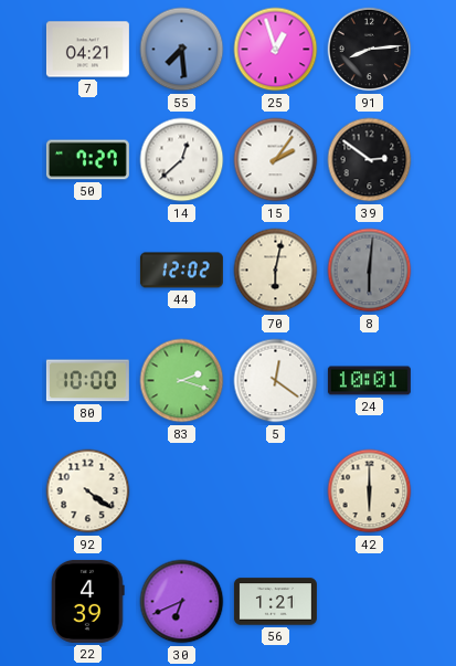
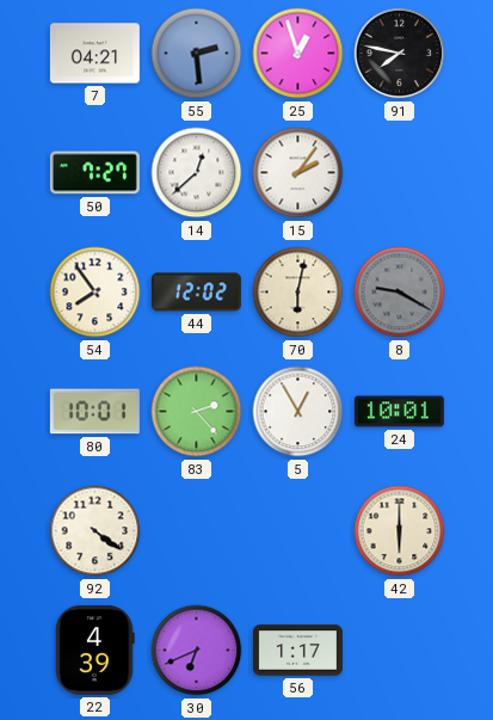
55: 7:29 -> 2:29 (197, 54)
91: 8:14 -> 7:47 (400, 54)
39: 2:51 -> none (370, 160)
54: none -> 7:54 (95, 293)
8: 6:01 -> 9:20 (400, 293)
80: 10:00 -> 10:01 (94, 412)
83: 2:18 -> 2:23 (197, 412)
5: 12:21 -> 12:55 (298, 412)
56: 1:21 -> 1:17 (297, 651)
